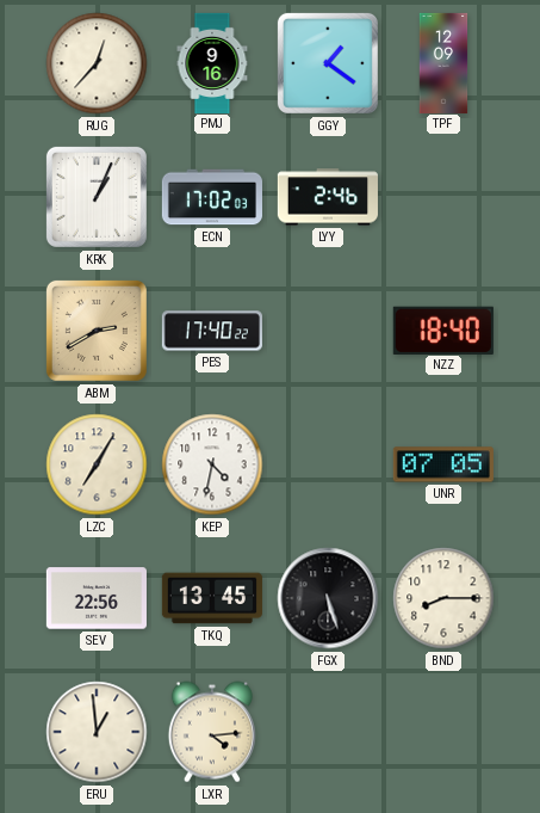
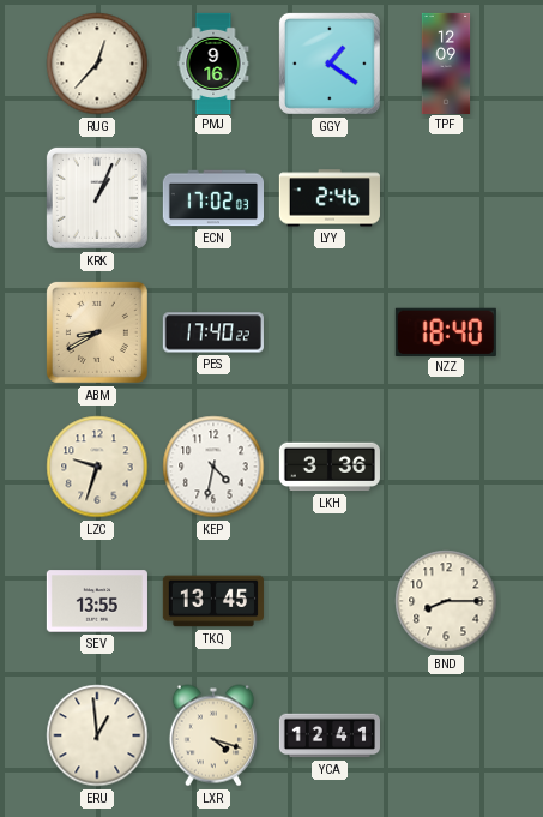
ABM: 2:40 -> 8:40 (97, 332)
LZC: 7:05 -> 9:33 (97, 467)
LKH: none -> 3:36 (330, 467)
UNR: 07:05 -> none (443, 464)
SEV: 22:56 -> 13:55 (97, 601)
FGX: 5:27 -> none (328, 598)
LXR: 4:14 -> 4:18 (213, 735)
YCA: none -> 12:41 (328, 735)
